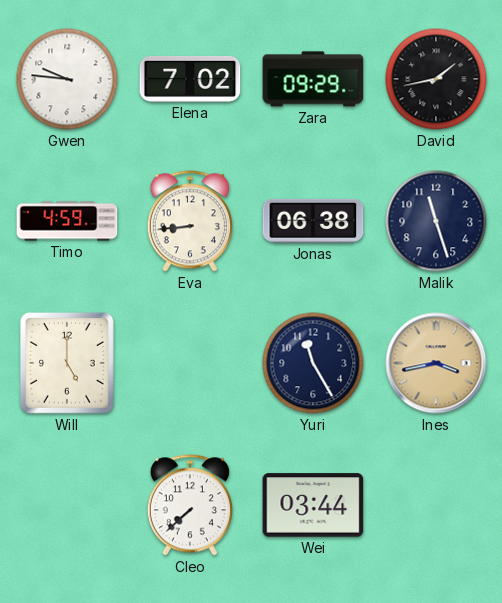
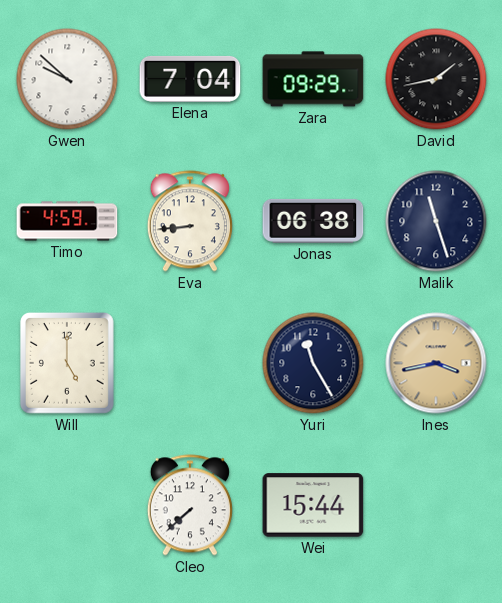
Gwen: 9:46 -> 9:52 (67, 79)
Elena: 7:02 -> 7:04 (190, 79)
Wei: 03:44 -> 15:44 (313, 505)
